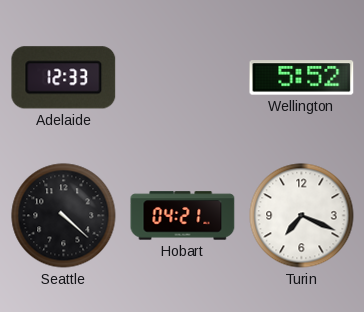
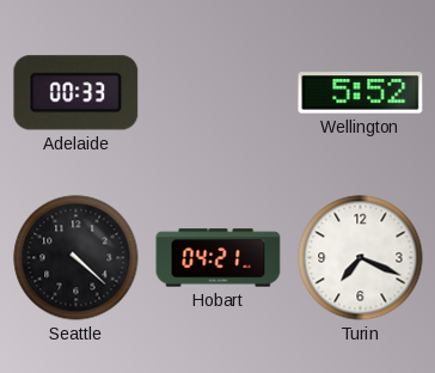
Adelaide: 12:33 -> 00:33 (76, 93)
